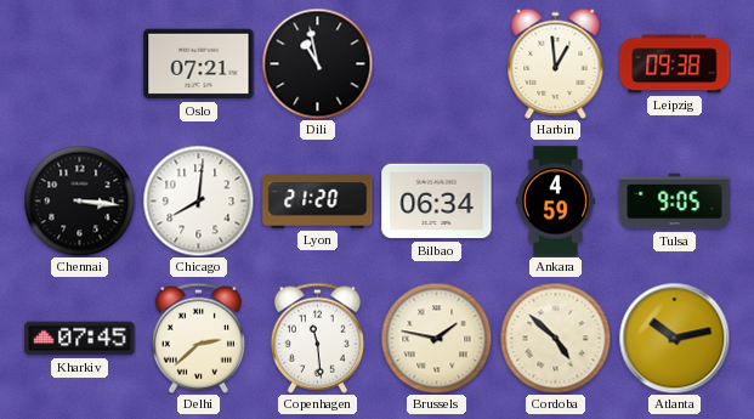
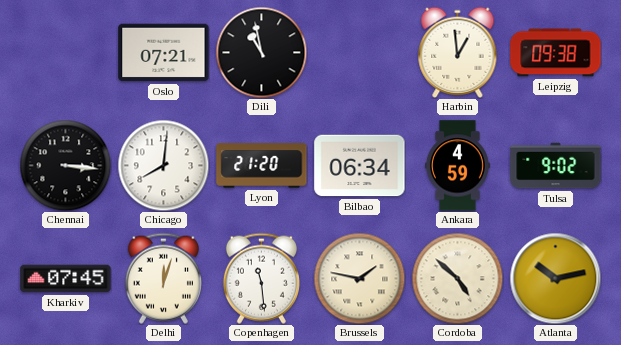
Tulsa: 9:05 -> 9:02 (556, 166)
Delhi: 2:38 -> 12:03 (163, 278)
